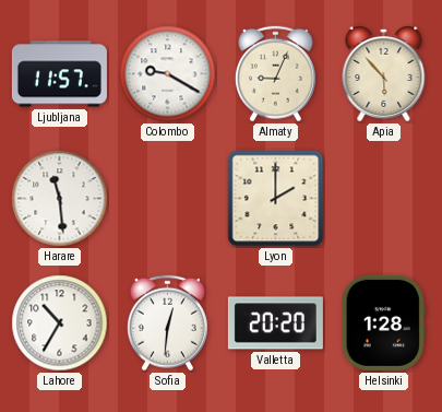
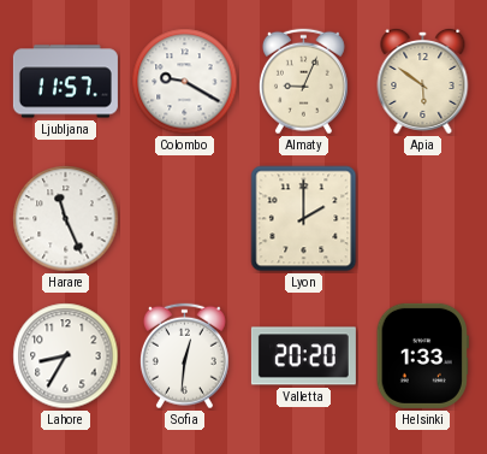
Apia: 5:53 -> 5:51 (423, 81)
Harare: 11:29 -> 11:26 (66, 219)
Lahore: 10:35 -> 8:35 (66, 356)
Helsinki: 1:28 -> 1:33 (422, 355)
